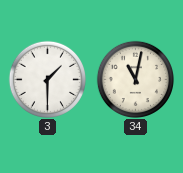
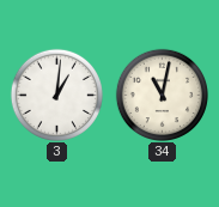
3: 1:30 -> 1:01 (56, 95)
